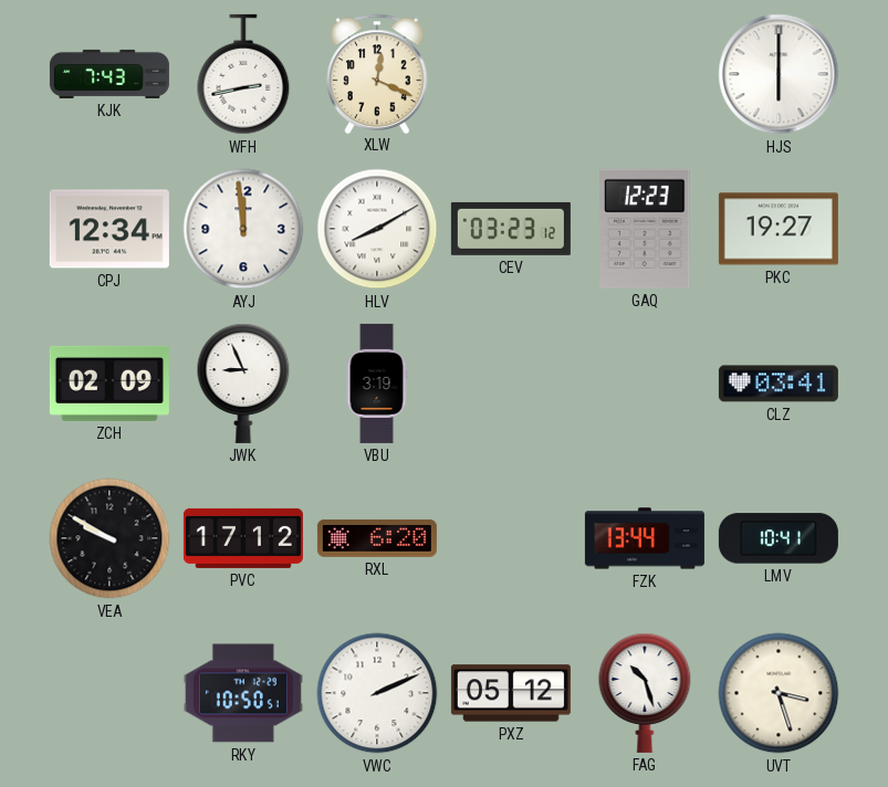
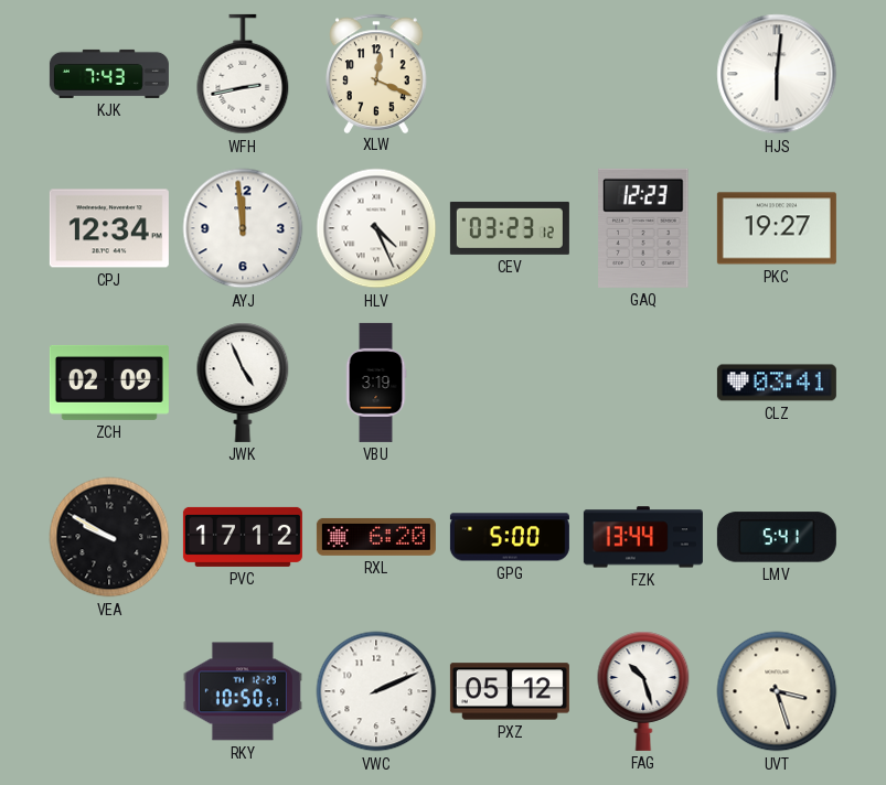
HJS: 6:00 -> 6:01 (777, 74)
HLV: 8:10 -> 4:26 (376, 228)
JWK: 8:56 -> 4:56 (243, 383)
GPG: none -> 5:00 (510, 537)
LMV: 10:41 -> 5:41 (777, 537)
